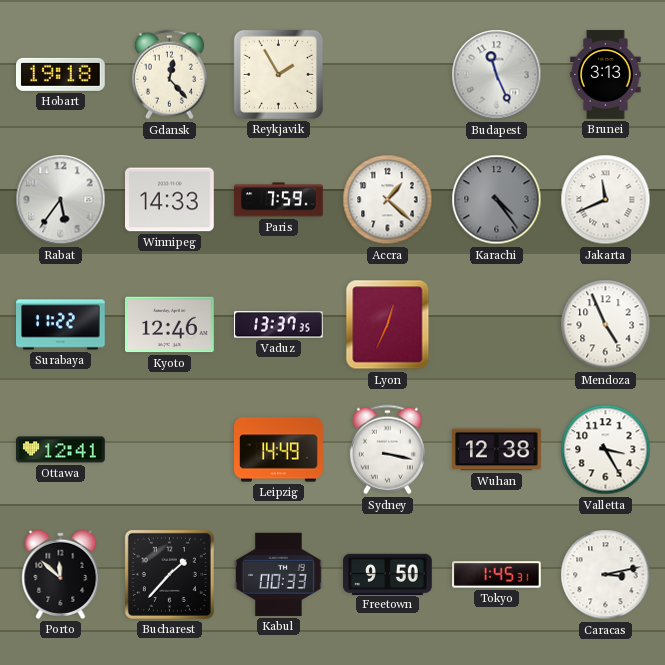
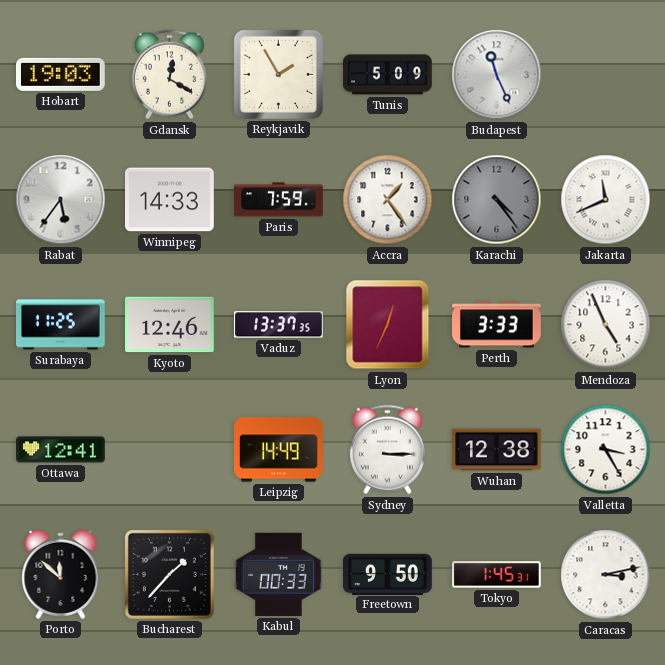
Hobart: 19:18 -> 19:03 (61, 74)
Gdansk: 12:23 -> 12:20 (169, 75)
Tunis: none -> 5:09 (388, 75)
Brunei: 3:13 -> none (606, 75)
Accra: 1:22 -> 1:24 (388, 200)
Surabaya: 11:22 -> 11:25 (61, 325)
Perth: none -> 3:33 (497, 325)
Sydney: 3:17 -> 3:15 (387, 450)
